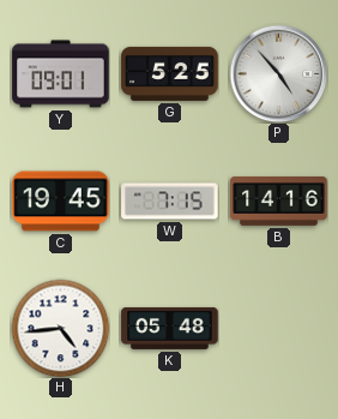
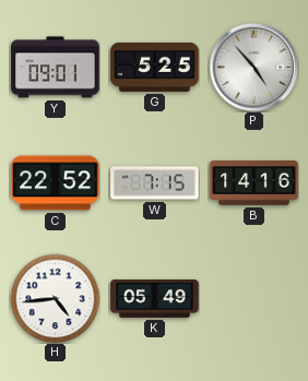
C: 19:45 -> 22:52 (56, 183)
K: 05:48 -> 05:49 (155, 298)
